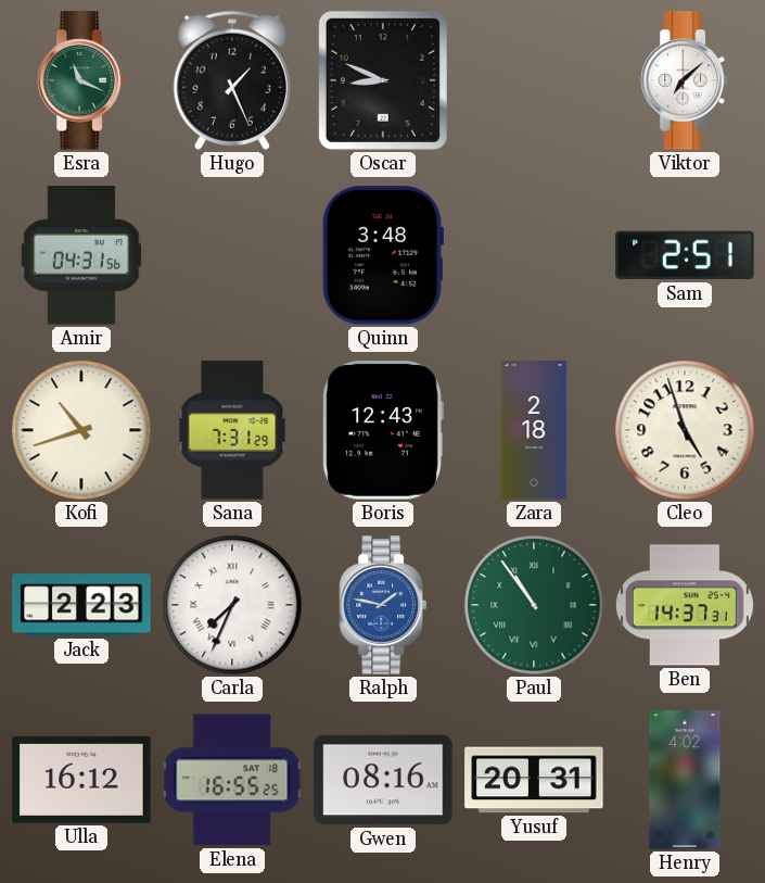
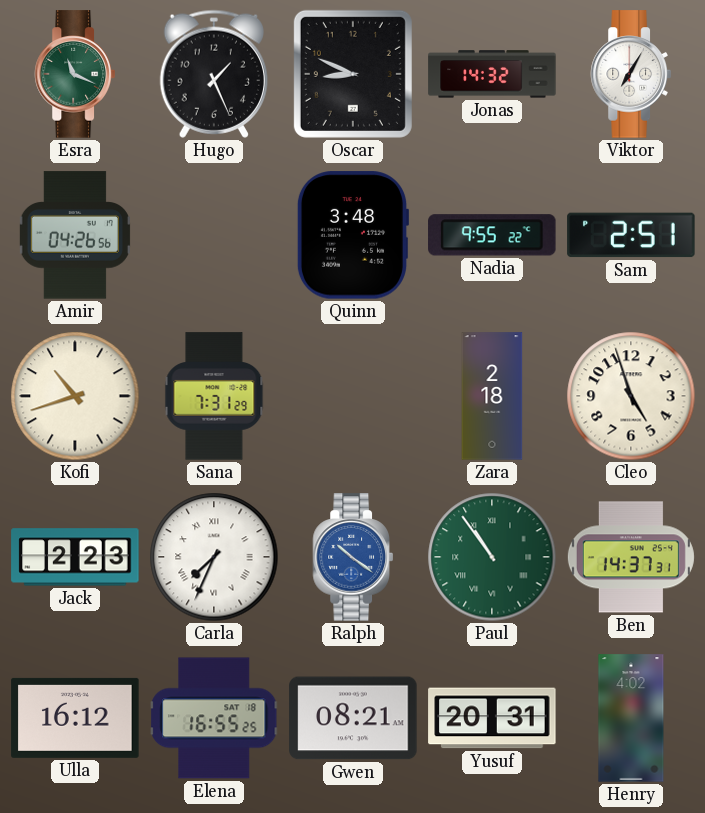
Jonas: none -> 14:32 (492, 74)
Viktor: 7:08 -> 7:05 (631, 74)
Amir: 04:31 -> 04:26 (75, 235)
Nadia: none -> 9:55 (492, 235)
Boris: 12:43 -> none (383, 430)
Ralph: 1:47 -> 10:21 (353, 557)
Gwen: 08:16 -> 08:21 (353, 718)
